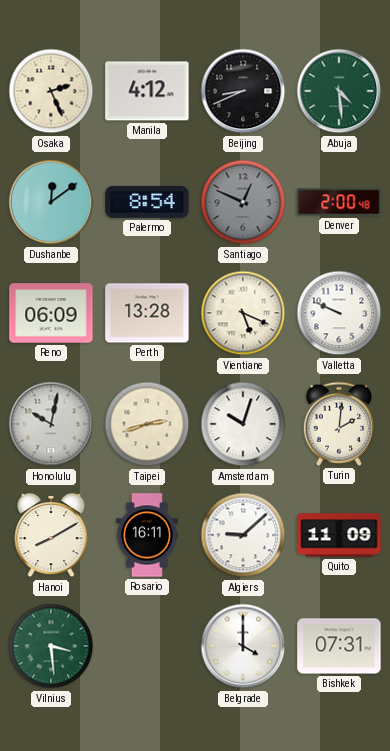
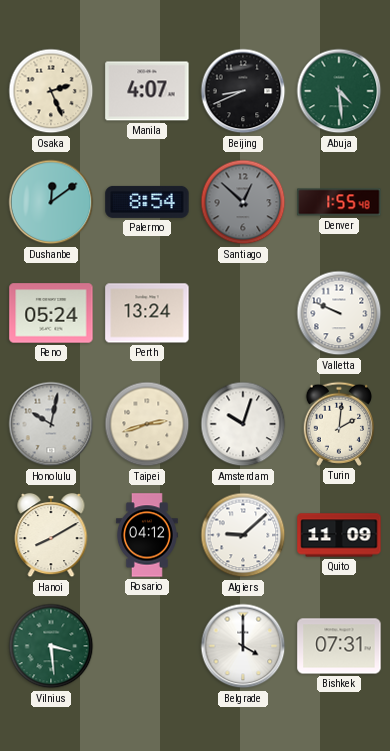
Manila: 4:12 -> 4:07 (147, 91)
Santiago: 12:49 -> 12:52 (243, 202)
Denver: 2:00 -> 1:55 (339, 202)
Reno: 06:09 -> 05:24 (51, 313)
Perth: 13:28 -> 13:24 (147, 313)
Vientiane: 5:19 -> none (243, 313)
Rosario: 16:11 -> 04:12 (147, 535)
